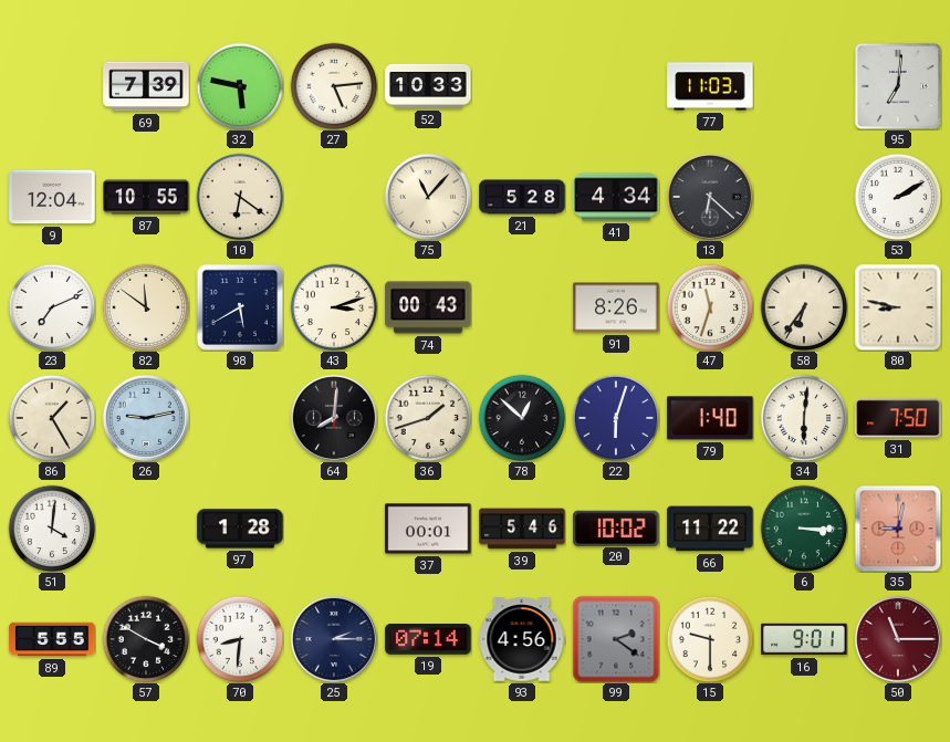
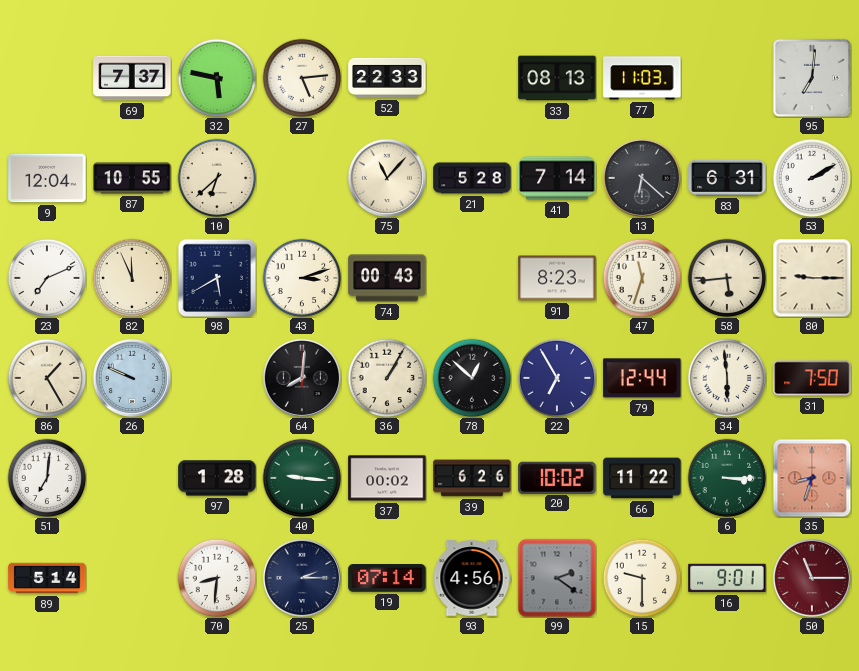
69: 7:39 -> 7:37 (132, 78)
52: 10:33 -> 22:33 (387, 78)
33: none -> 08:13 (557, 78)
10: 6:21 -> 6:38 (217, 178)
41: 4:34 -> 7:14 (557, 178)
83: none -> 6:31 (727, 178)
82: 11:51 -> 11:56 (132, 278)
91: 8:26 -> 8:23 (557, 278)
58: 6:36 -> 5:44 (727, 278)
80: 8:47 -> 9:15 (812, 278)
26: 9:13 -> 9:49 (132, 378)
36: 1:42 -> 1:05 (387, 378)
22: 6:03 -> 6:55 (557, 378)
79: 1:40 -> 12:44 (642, 378)
34: 6:01 -> 5:59 (727, 378)
51: 4:01 -> 7:01 (47, 478)
40: none -> 9:16 (302, 478)
37: 00:01 -> 00:02 (387, 478)
39: 5:46 -> 6:26 (472, 478)
35: 9:02 -> 8:33 (812, 478)
89: 5:55 -> 5:14 (47, 578)
57: 3:50 -> none (146, 639)
